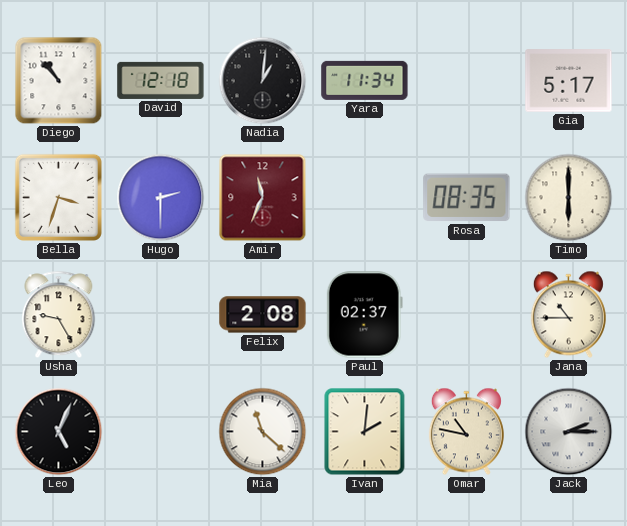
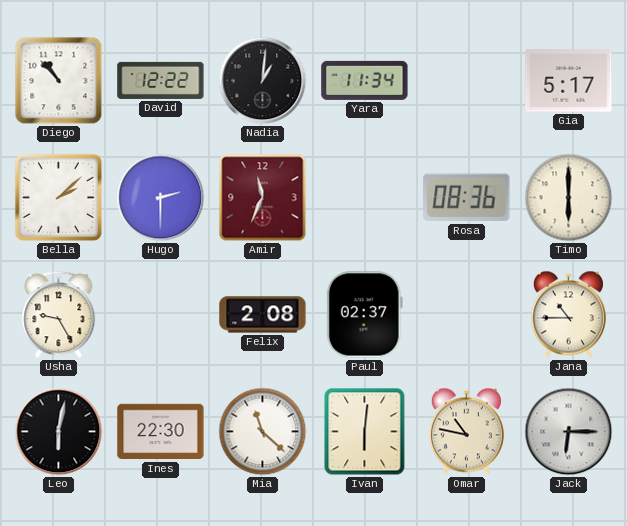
David: 12:18 -> 12:22 (161, 80)
Bella: 3:33 -> 2:08 (58, 197)
Rosa: 08:35 -> 08:36 (467, 198)
Leo: 5:04 -> 6:02 (59, 432)
Ines: none -> 22:30 (161, 432)
Ivan: 2:01 -> 6:01 (365, 432)
Jack: 2:15 -> 6:15 (569, 432)
